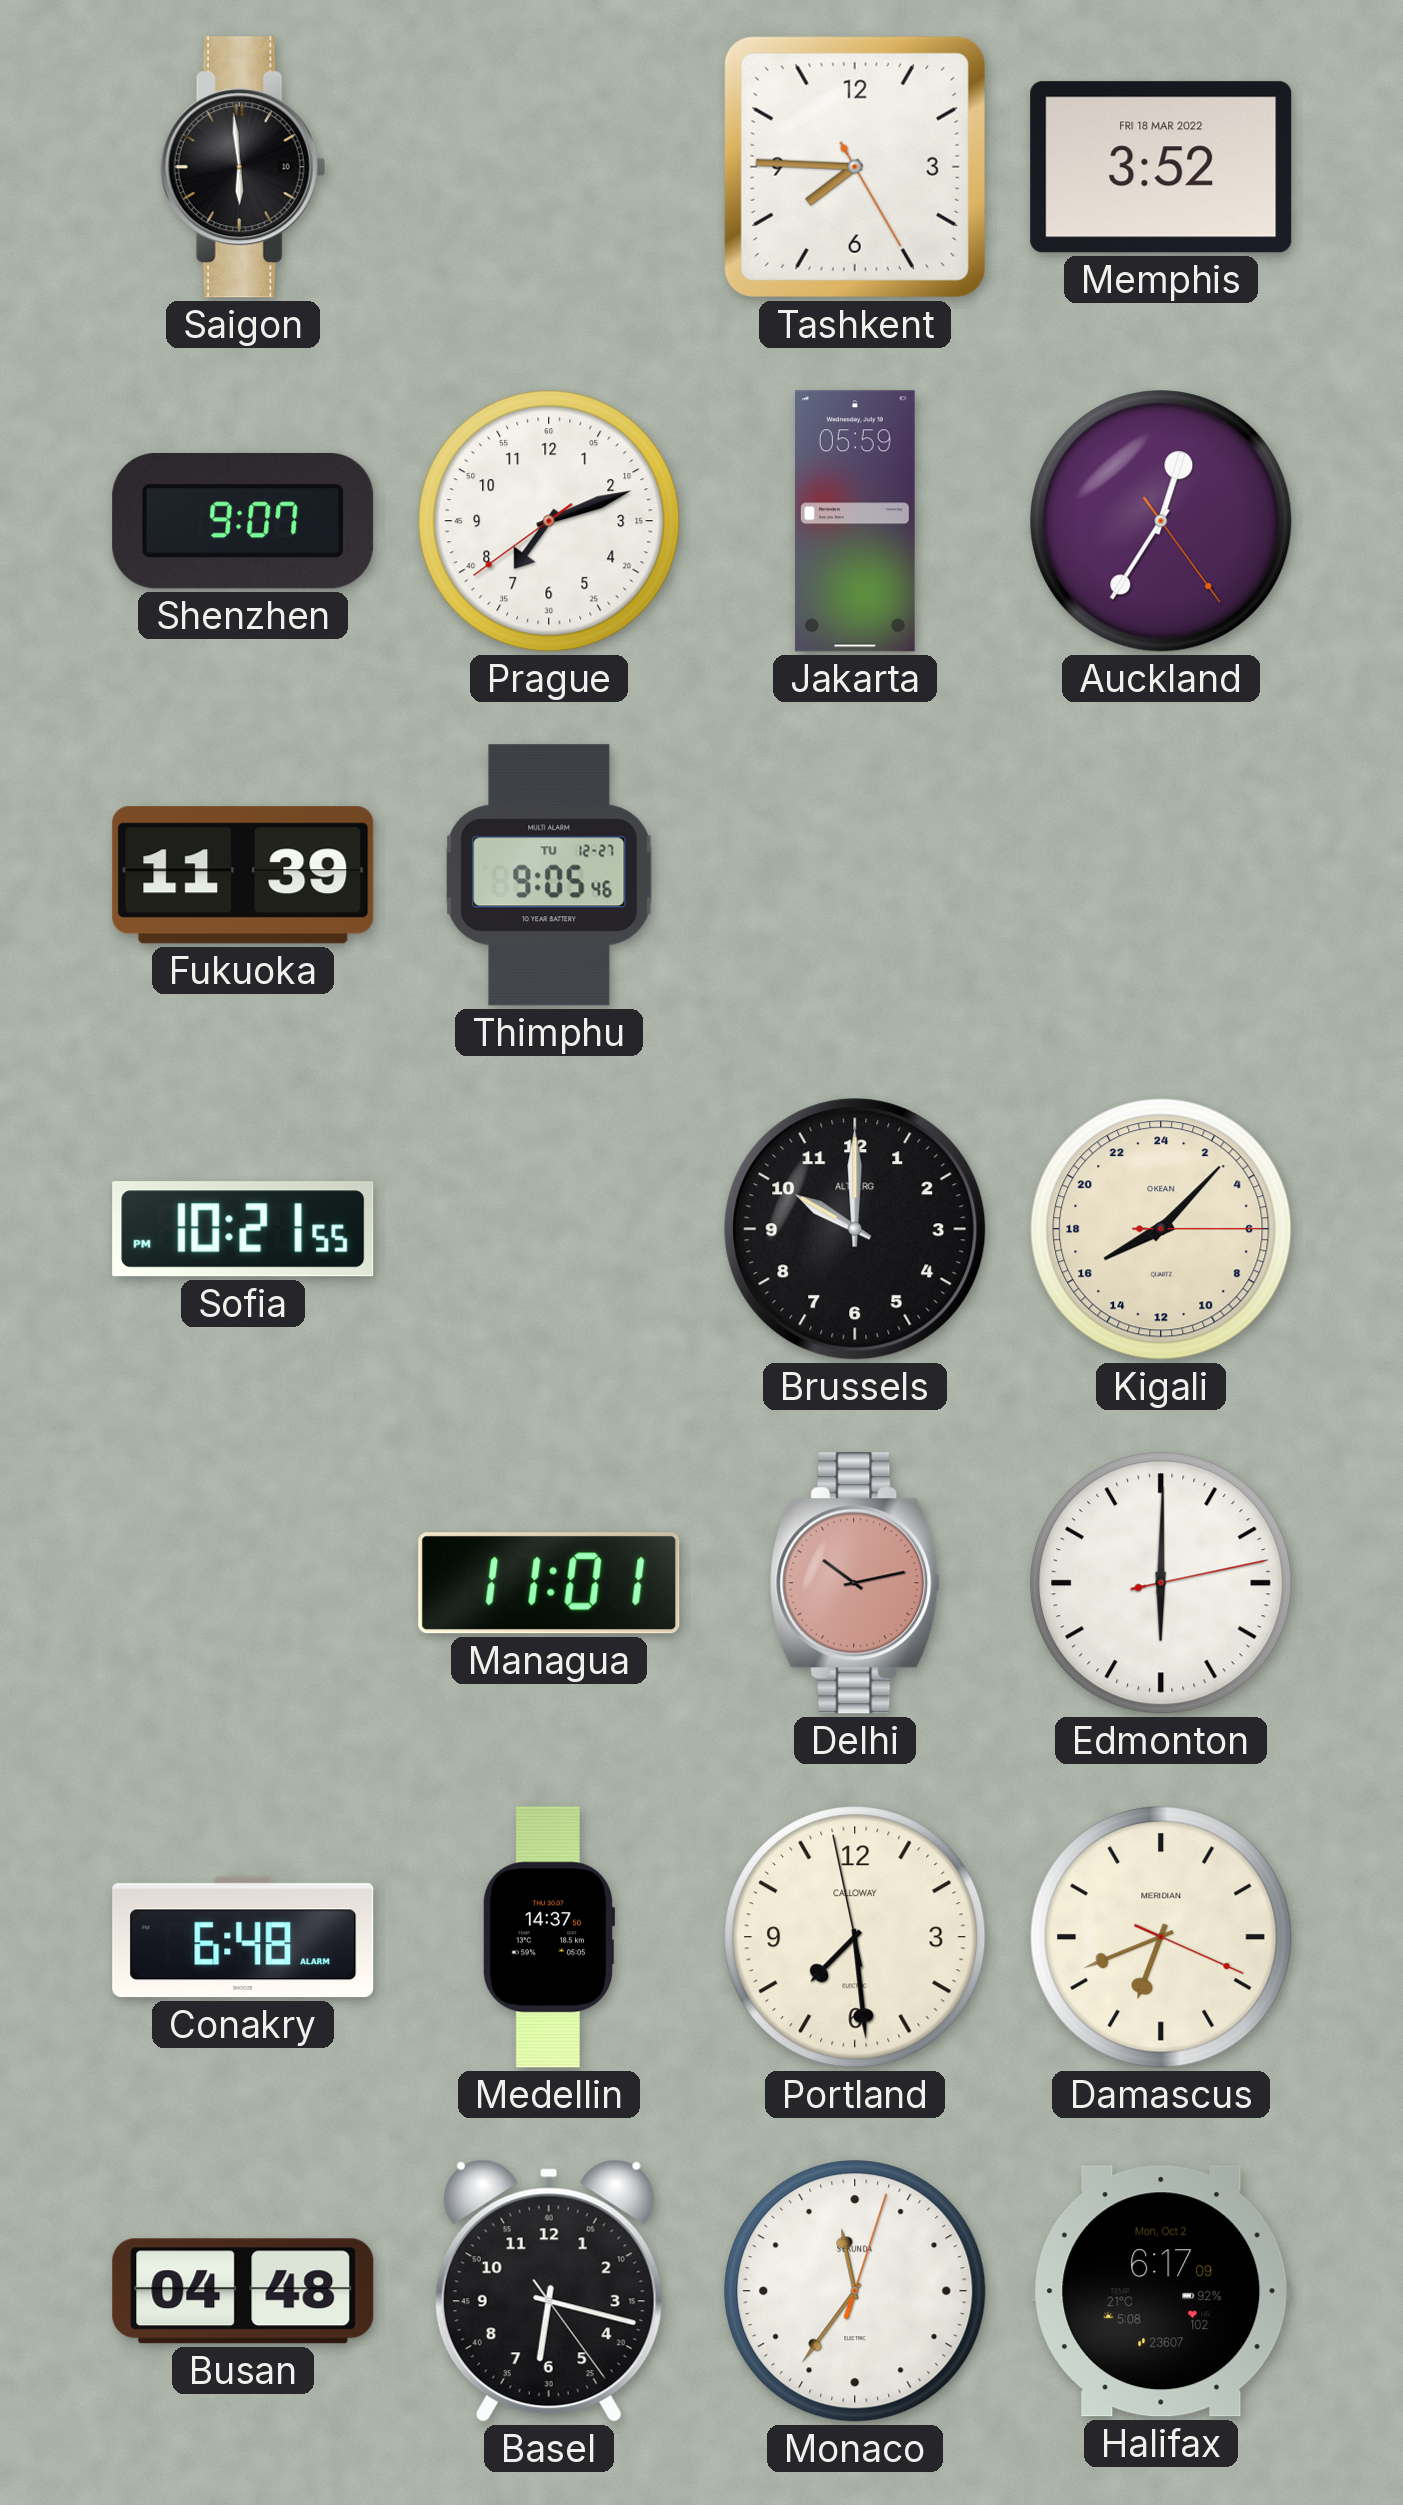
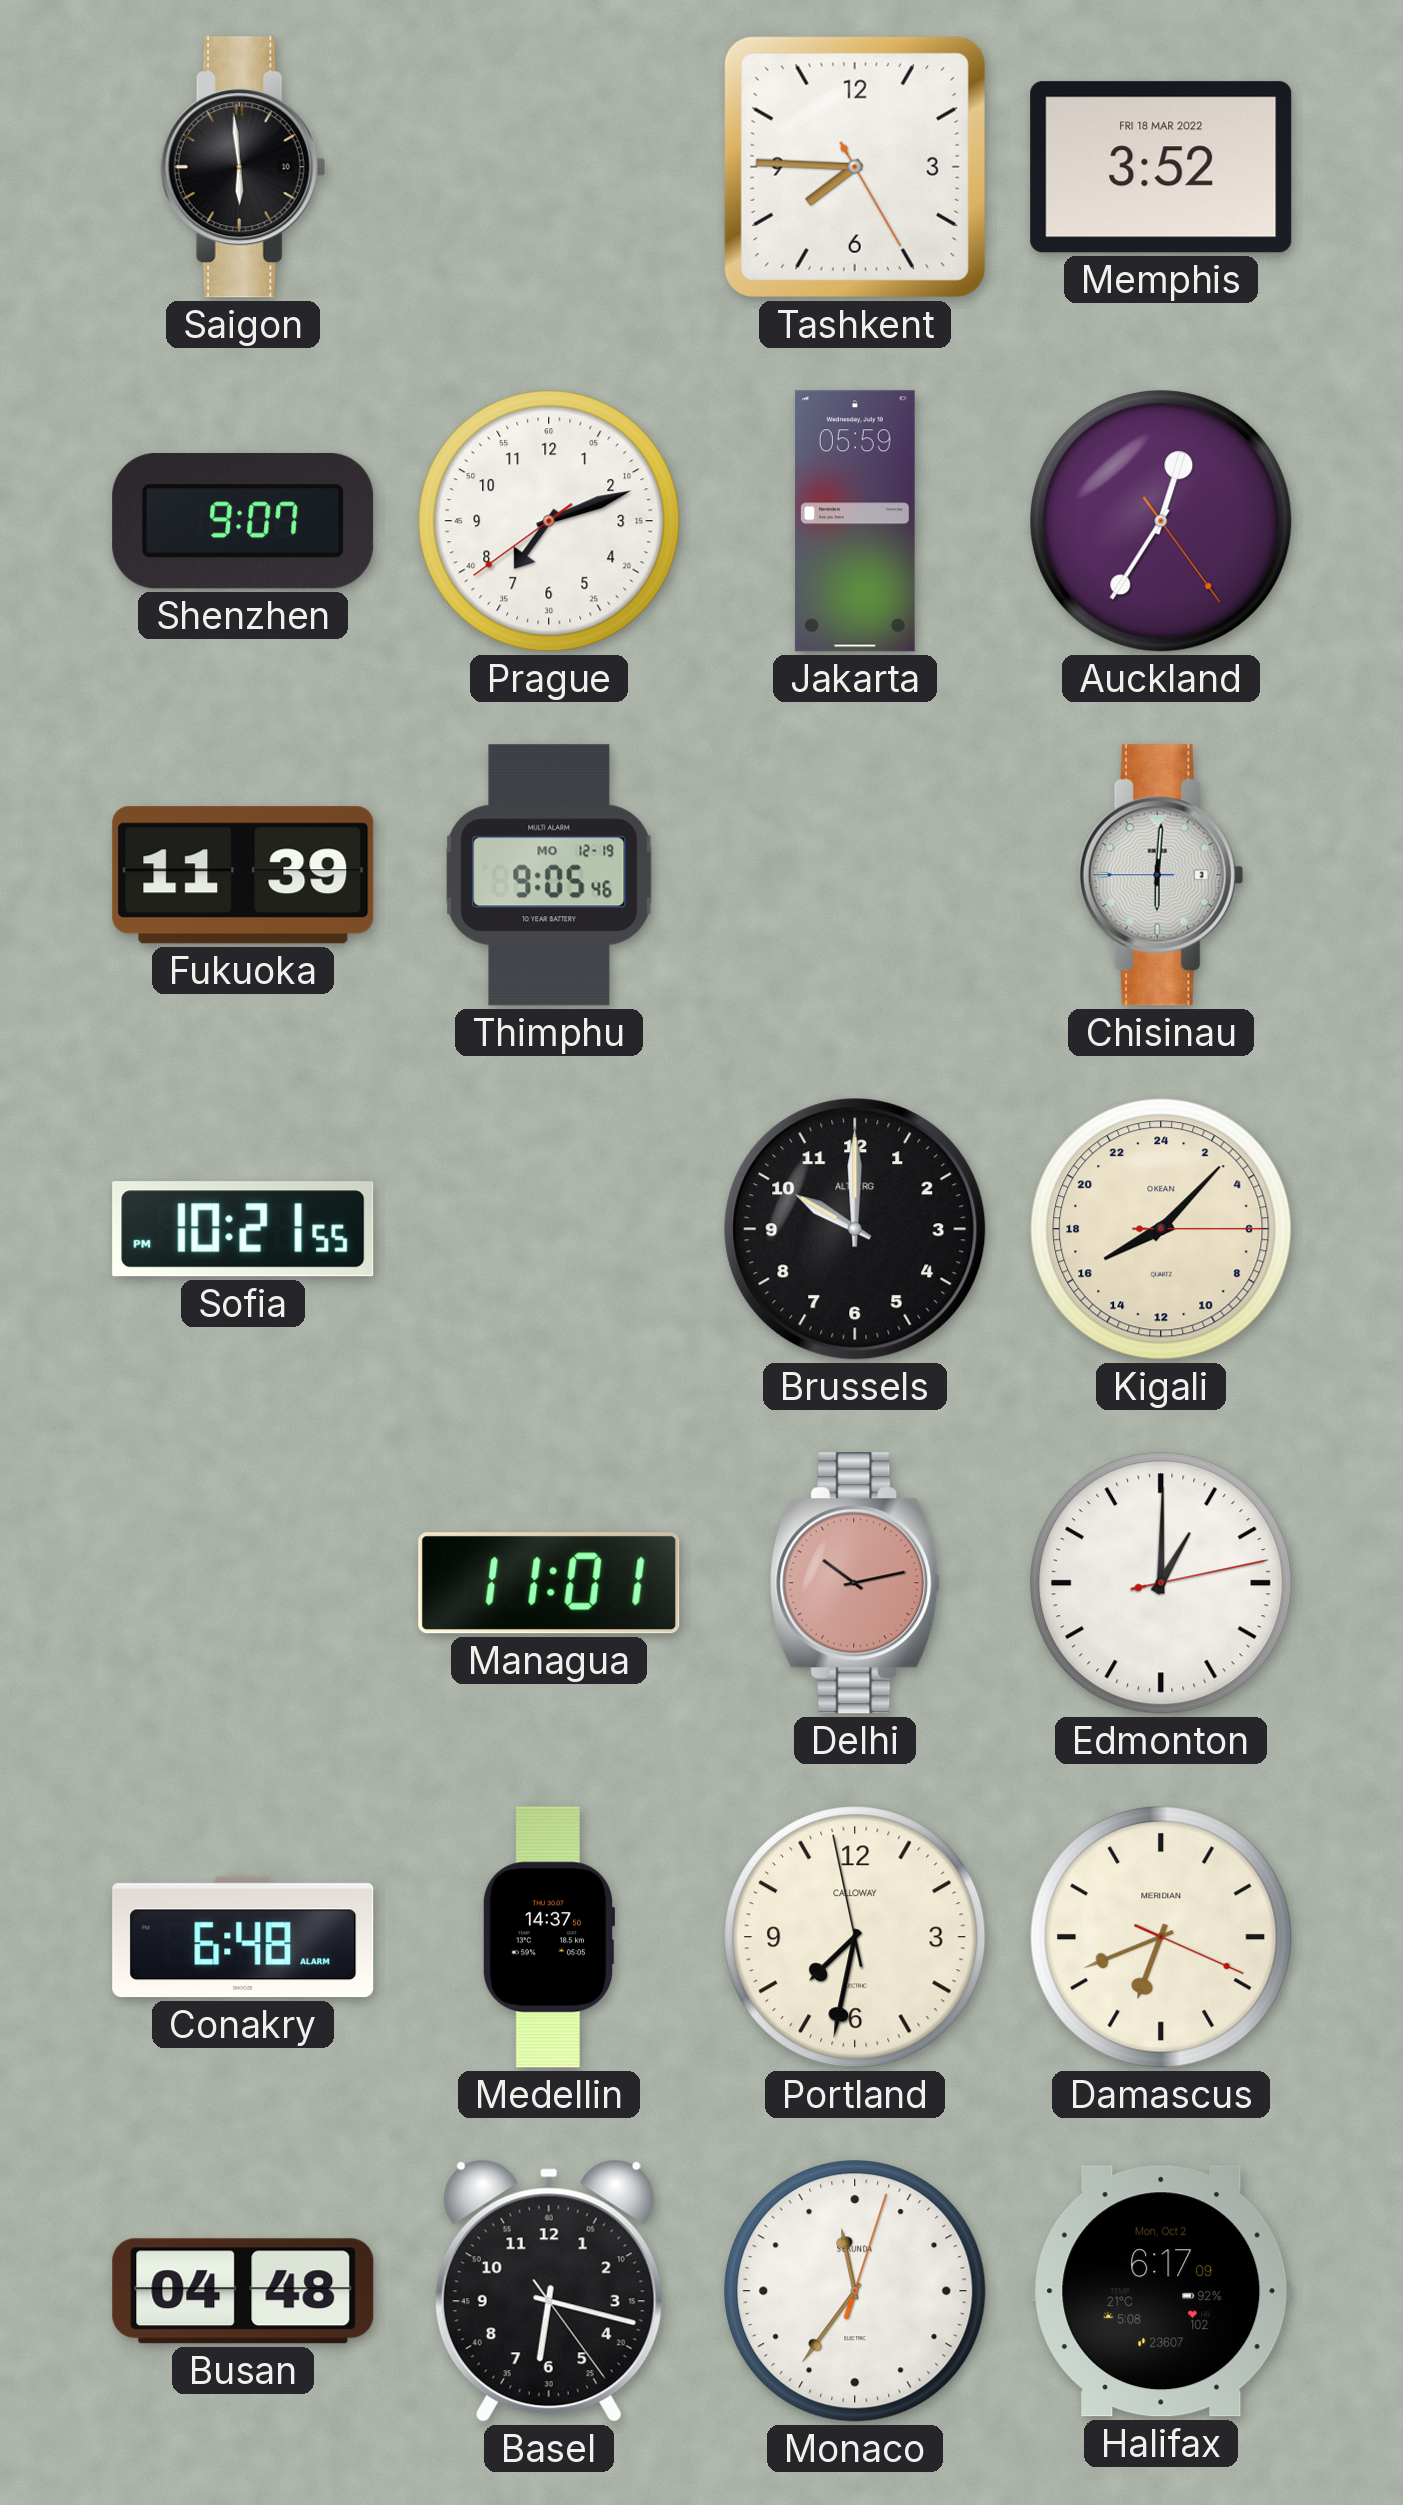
Thimphu date: TU 12-27 -> MO 12-19 (549, 875)
Chisinau: none -> 6:00 (1161, 875)
Edmonton: 6:00 -> 1:00 (1161, 1583)
Portland: 7:28 -> 7:31 (855, 1937)
